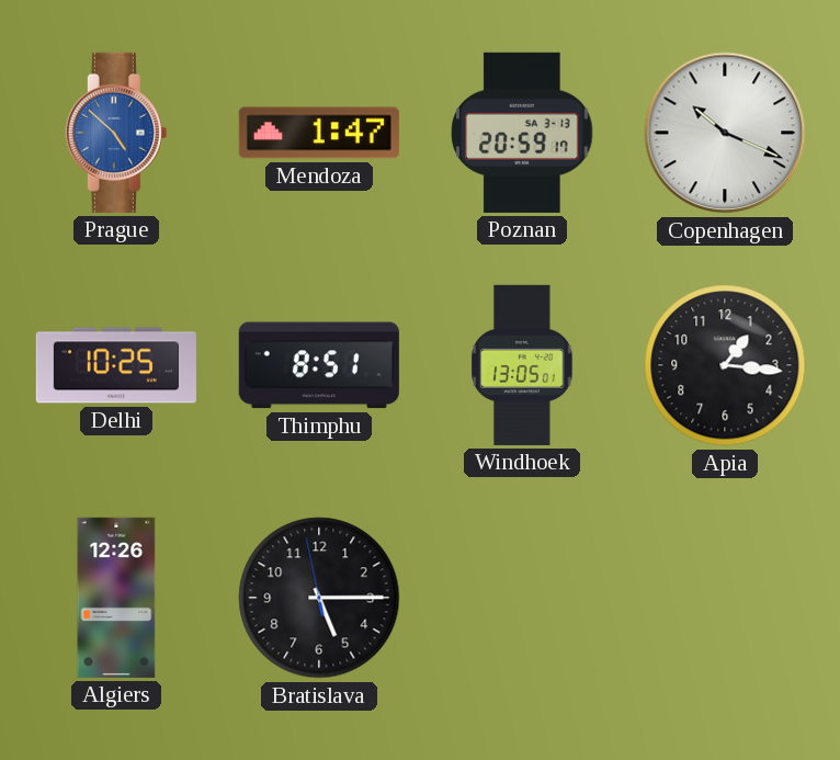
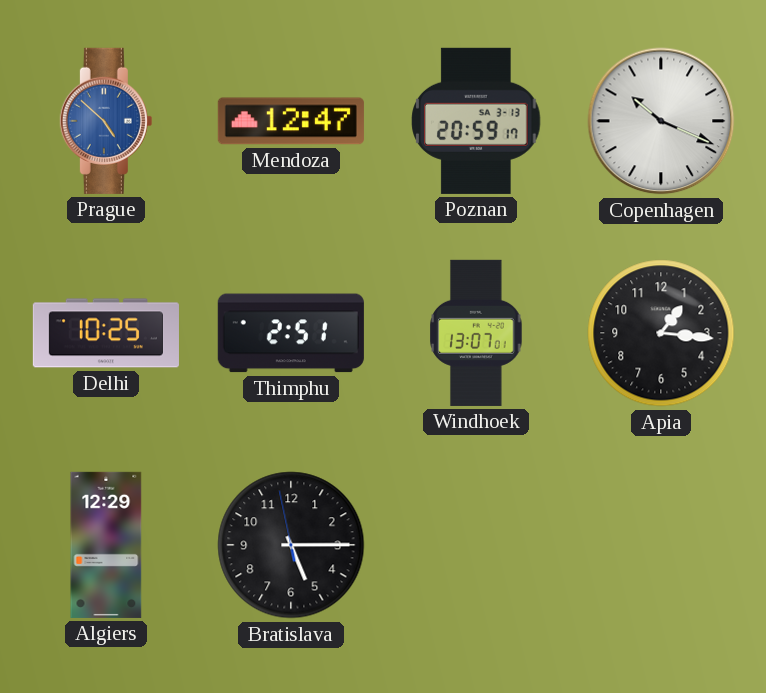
Mendoza: 1:47 -> 12:47 (291, 121)
Thimphu: 8:51 -> 2:51 (291, 333)
Windhoek: 13:05 -> 13:07 (476, 333)
Algiers: 12:26 -> 12:29 (106, 545)
